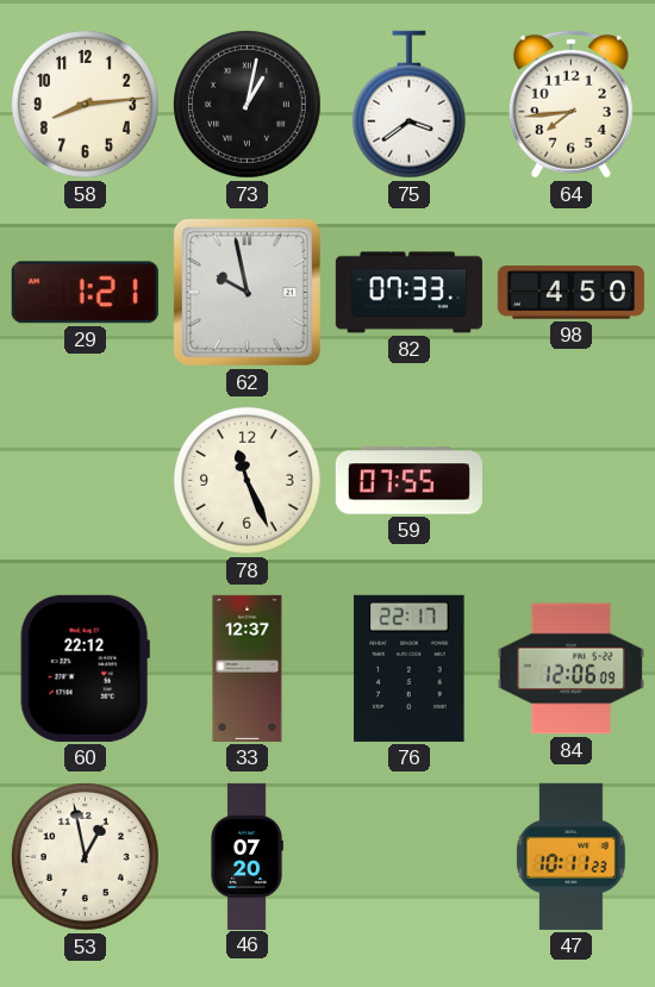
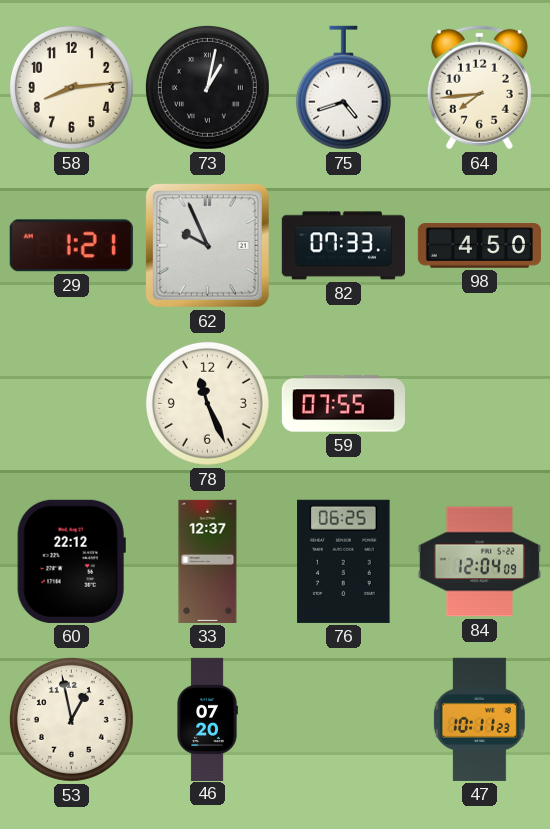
75: 3:39 -> 4:42 (343, 88)
62: 9:58 -> 9:56 (207, 245)
76: 22:17 -> 06:25 (344, 561)
84: 12:06 -> 12:04 (479, 562)
